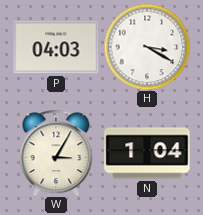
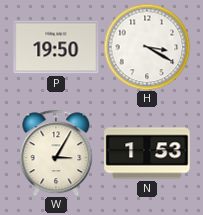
P: 04:03 -> 19:50 (56, 47)
N: 1:04 -> 1:53 (147, 153)
